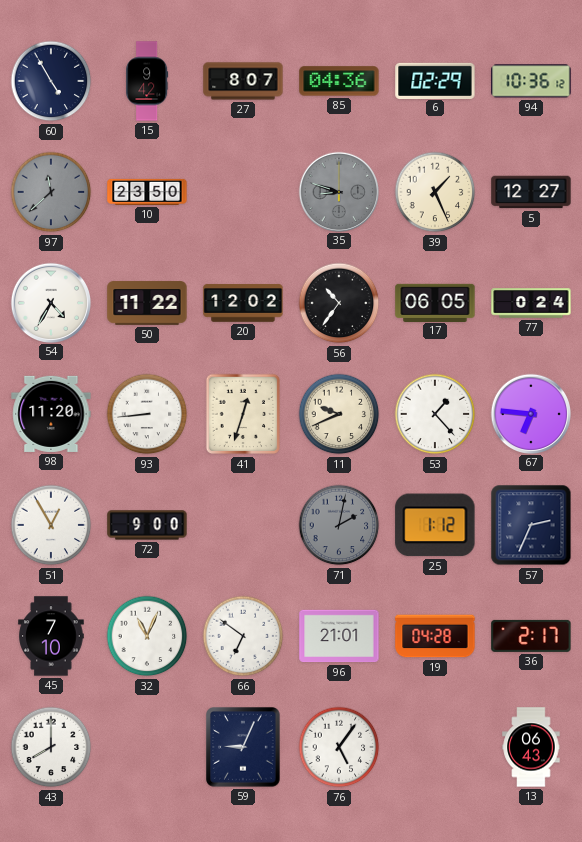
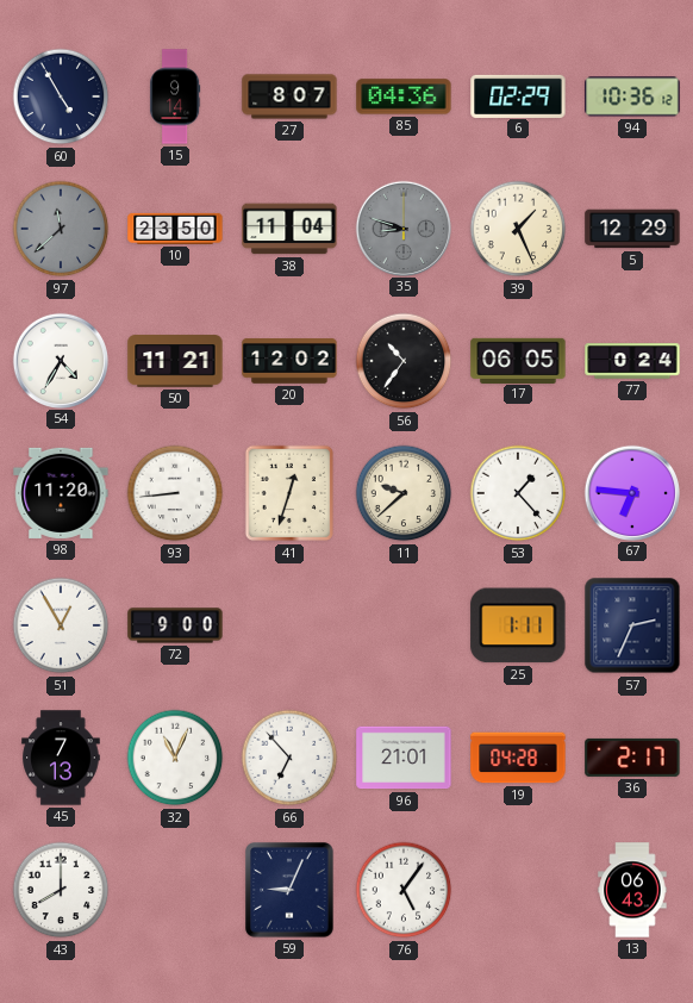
15: 9:42 -> 9:14 (175, 96)
38: none -> 11:04 (289, 229)
5: 12:27 -> 12:29 (632, 229)
50: 11:22 -> 11:21 (175, 361)
11: 9:41 -> 9:38 (404, 493)
71: 2:02 -> none (339, 525)
25: 1:12 -> 1:11 (518, 625)
45: 7:10 -> 7:13 (61, 758)
66: 6:51 -> 6:53 (289, 758)
